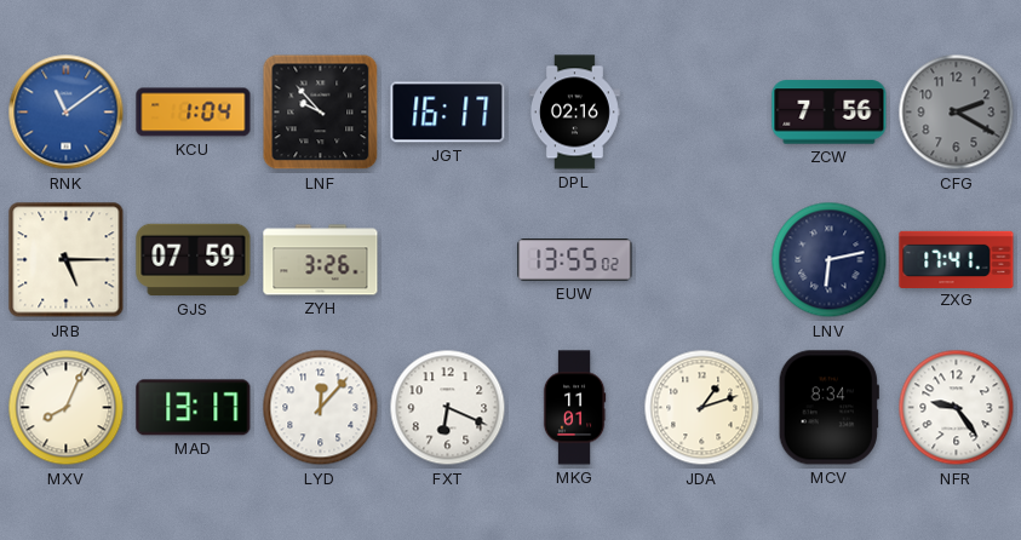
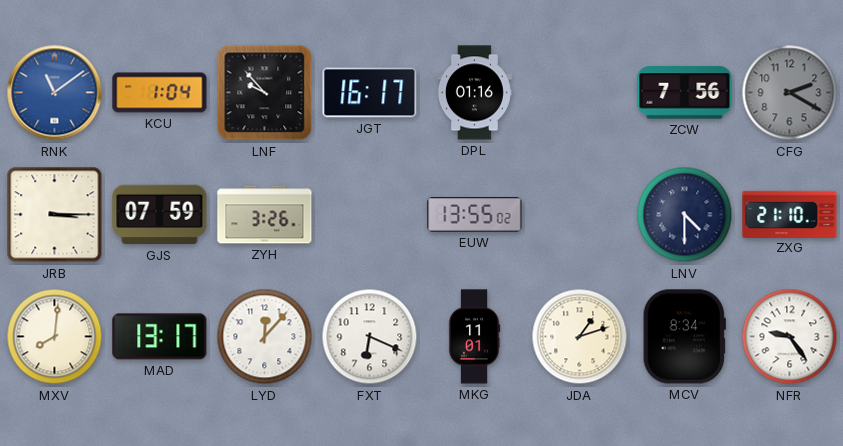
DPL: 02:16 -> 01:16 (474, 93)
JRB: 5:15 -> 3:15 (55, 215)
LNV: 6:13 -> 4:30 (685, 215)
ZXG: 17:41 -> 21:10 (790, 214)
MXV: 8:04 -> 8:01 (55, 337)
